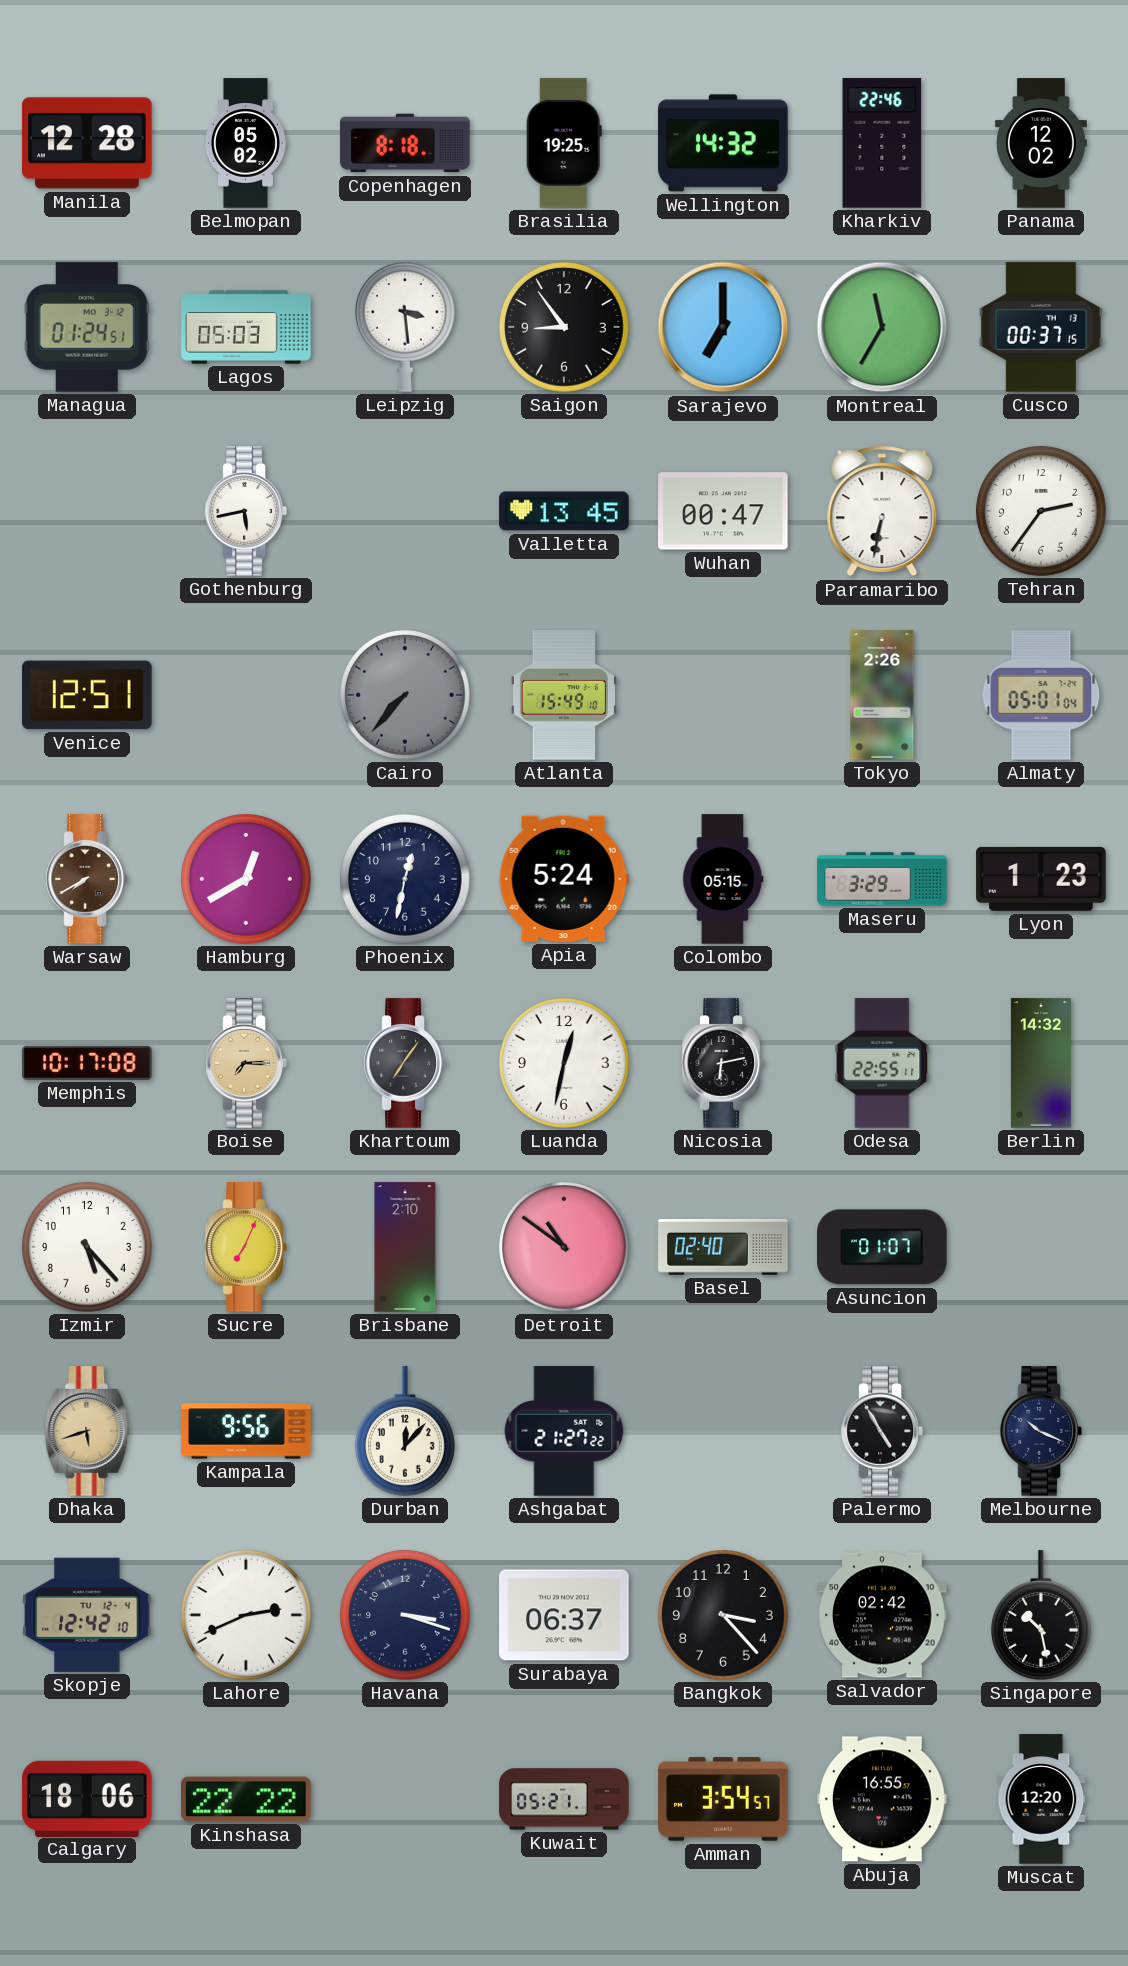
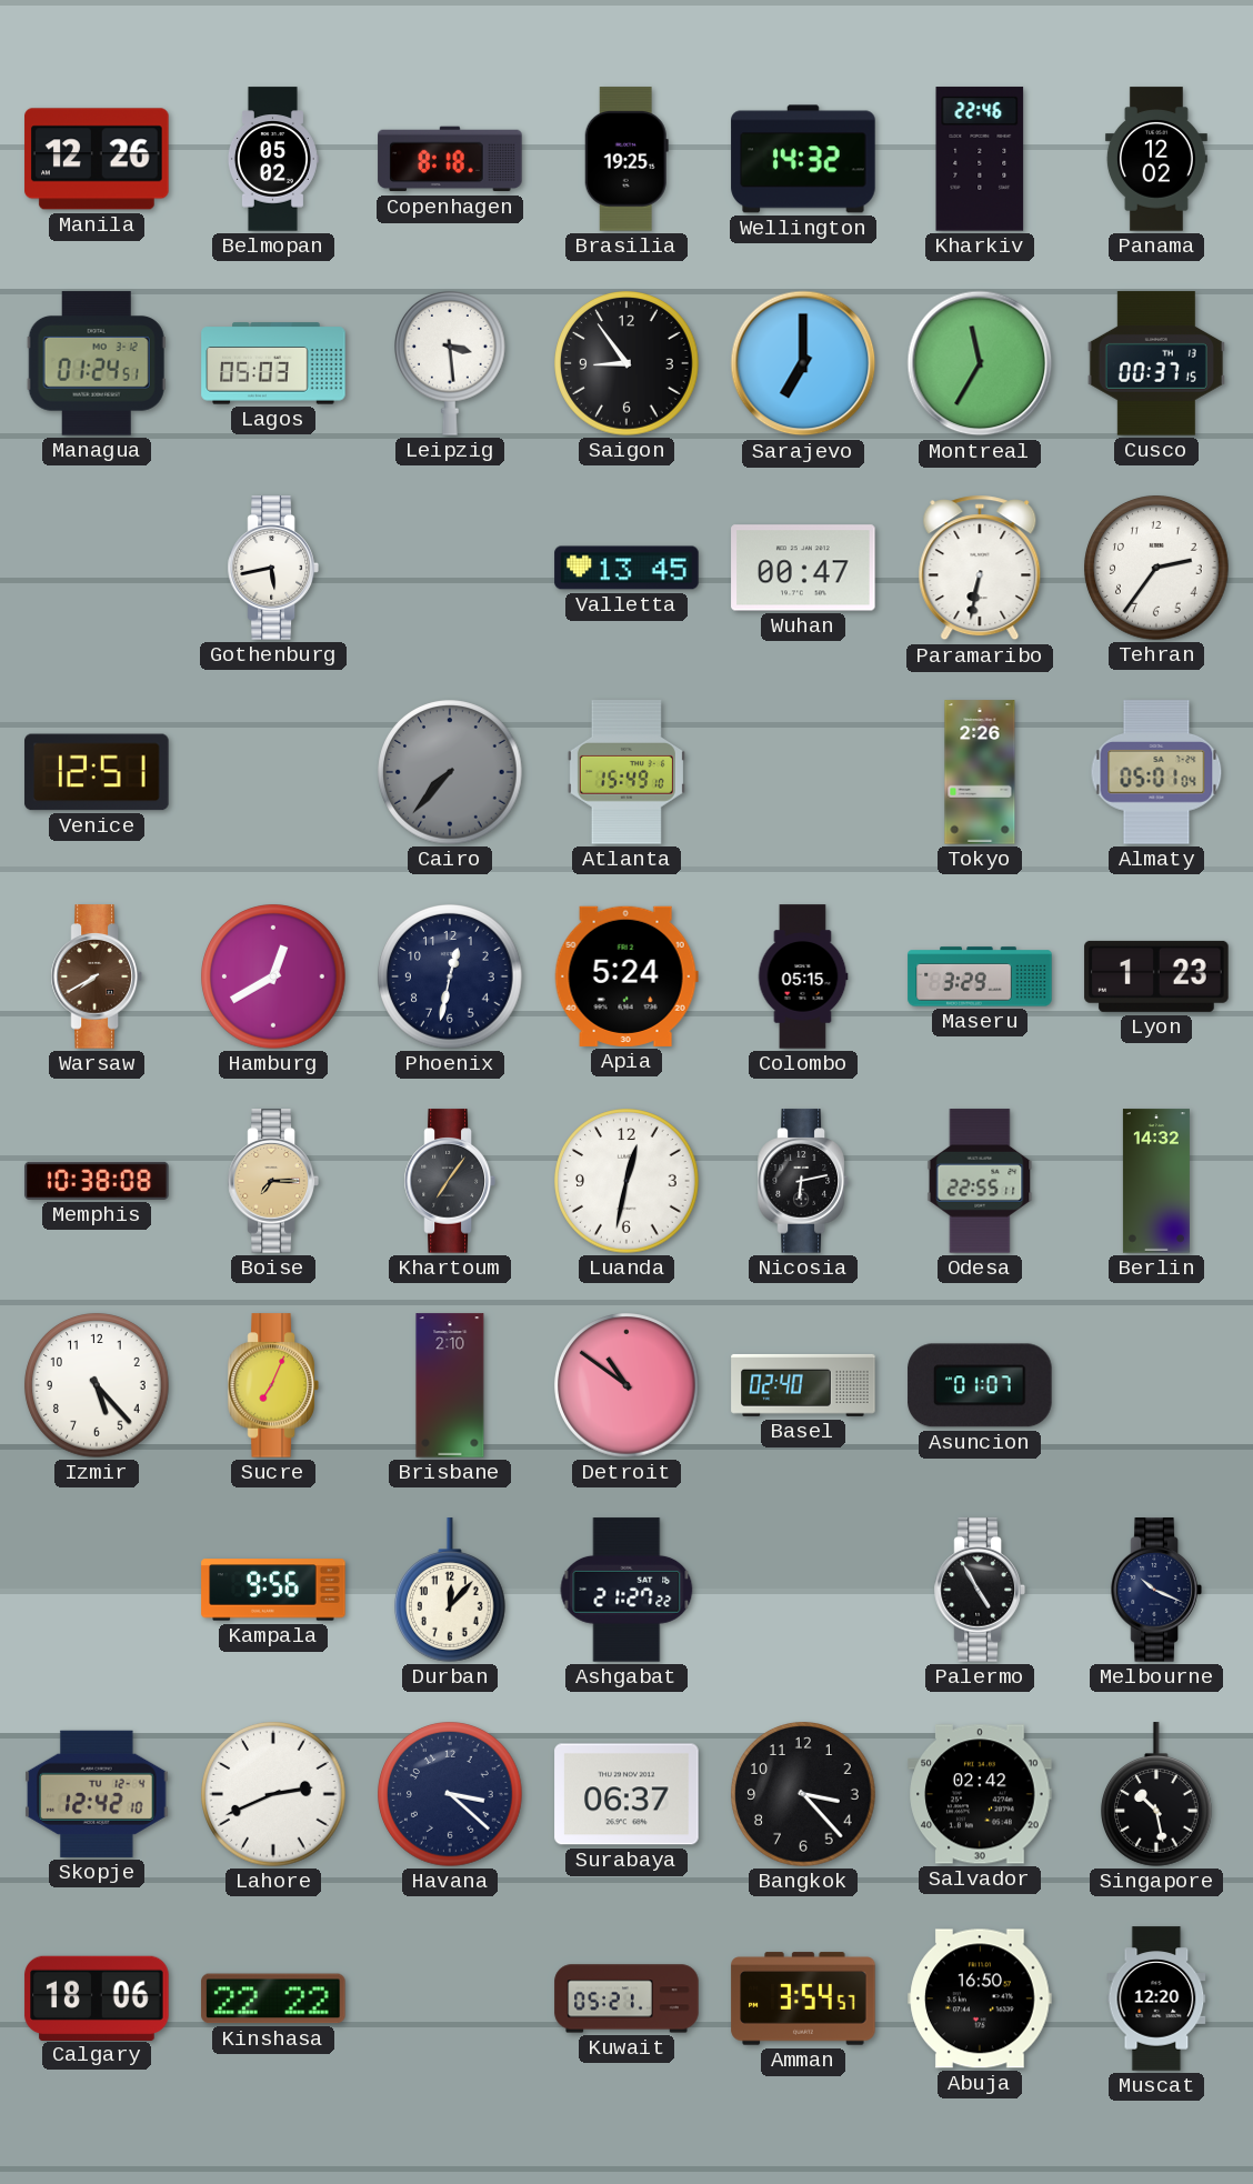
Manila: 12:28 -> 12:26 (97, 159)
Memphis: 10:17 -> 10:38 (97, 1181)
Dhaka: 5:42 -> none (87, 1431)
Havana: 3:18 -> 3:22 (450, 1794)
Abuja: 16:55 -> 16:50 (980, 1998)
